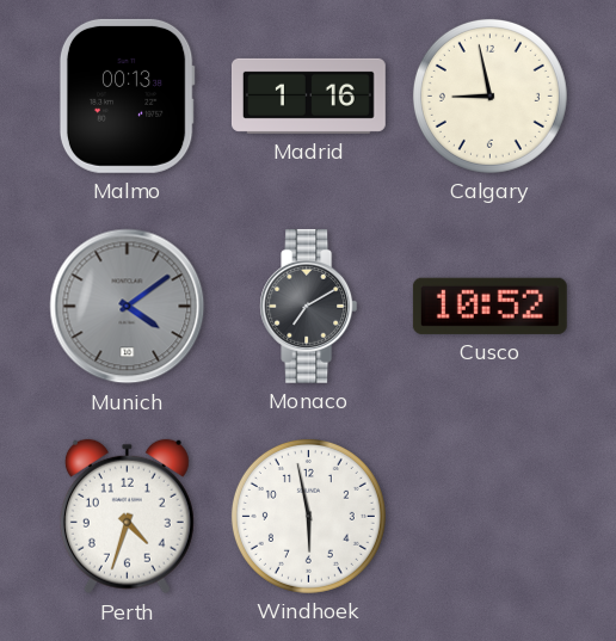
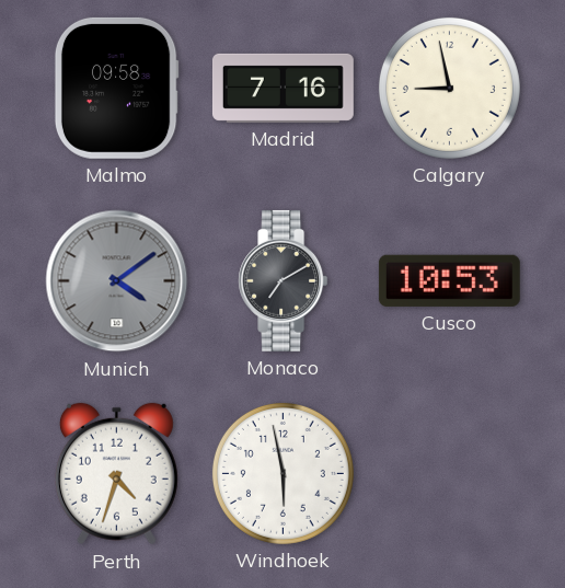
Malmo: 00:13 -> 09:58 (116, 88)
Madrid: 1:16 -> 7:16 (282, 88)
Cusco: 10:52 -> 10:53 (449, 280)
